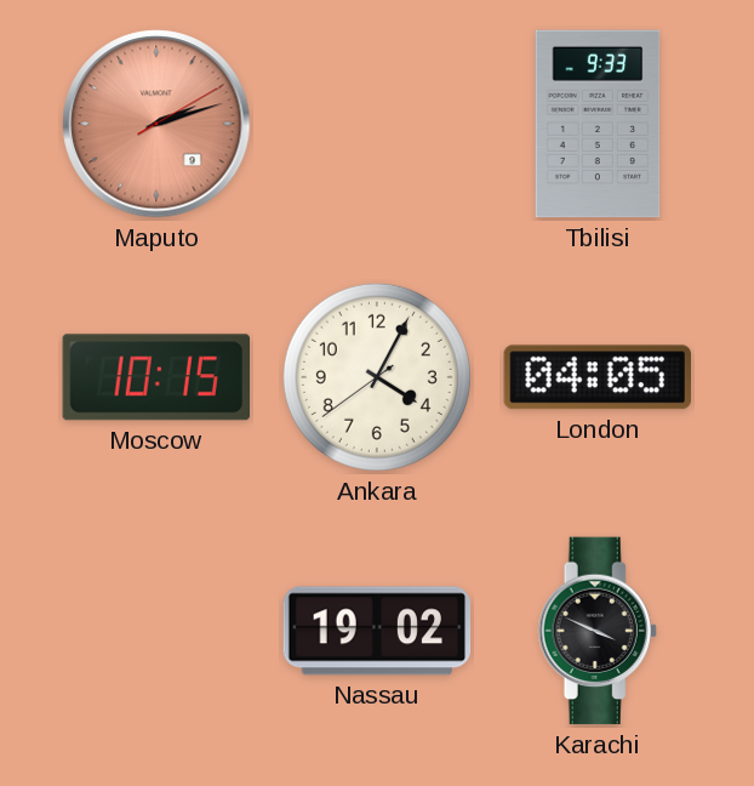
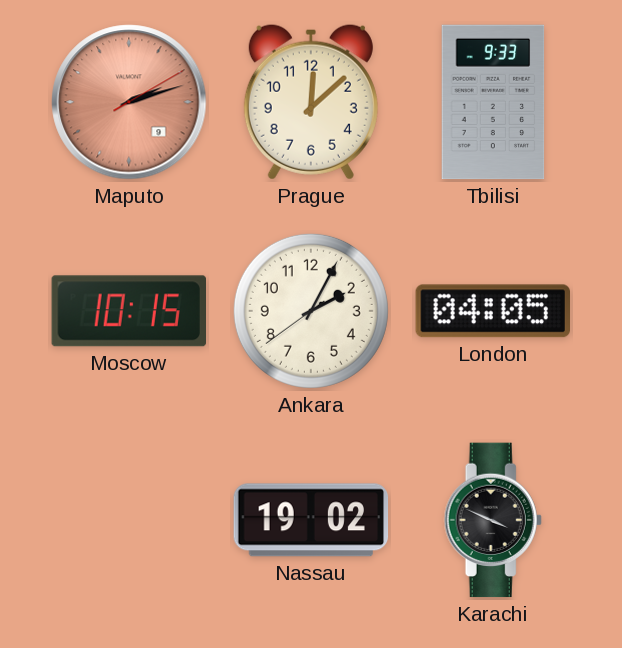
Prague: none -> 12:08 (311, 102)
Ankara: 4:04 -> 2:04 (311, 311)
